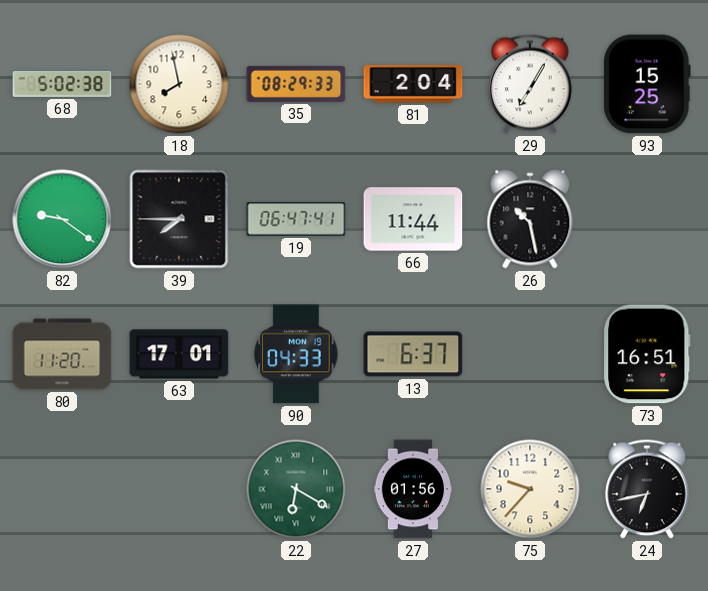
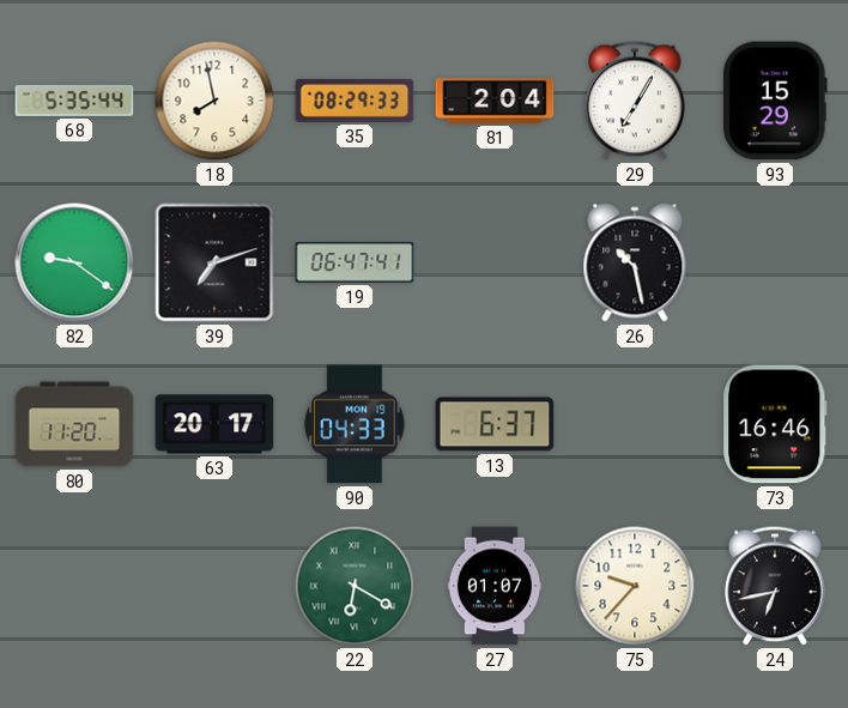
68: 5:02 -> 5:35 (74, 101)
93: 15:25 -> 15:29 (776, 101)
39: 7:45 -> 7:12 (214, 262)
66: 11:44 -> none (413, 219)
63: 17:01 -> 20:17 (214, 424)
73: 16:51 -> 16:46 (775, 424)
27: 01:56 -> 01:07 (495, 586)
